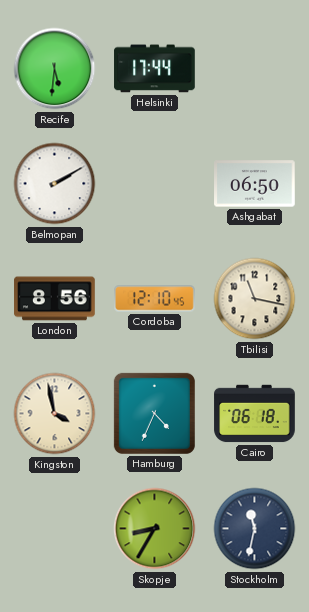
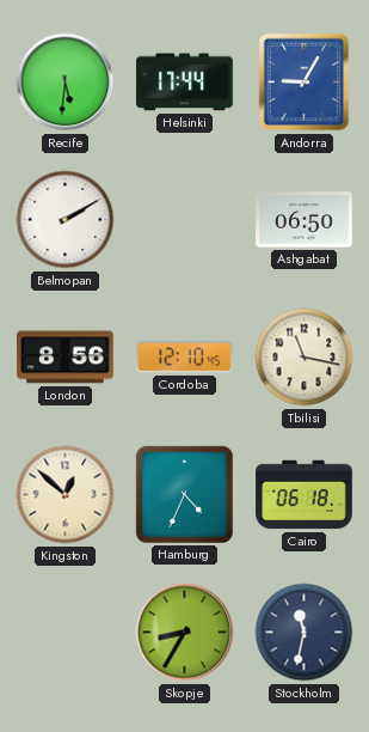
Andorra: none -> 9:05 (305, 83)
Kingston: 3:58 -> 12:52 (66, 495)
